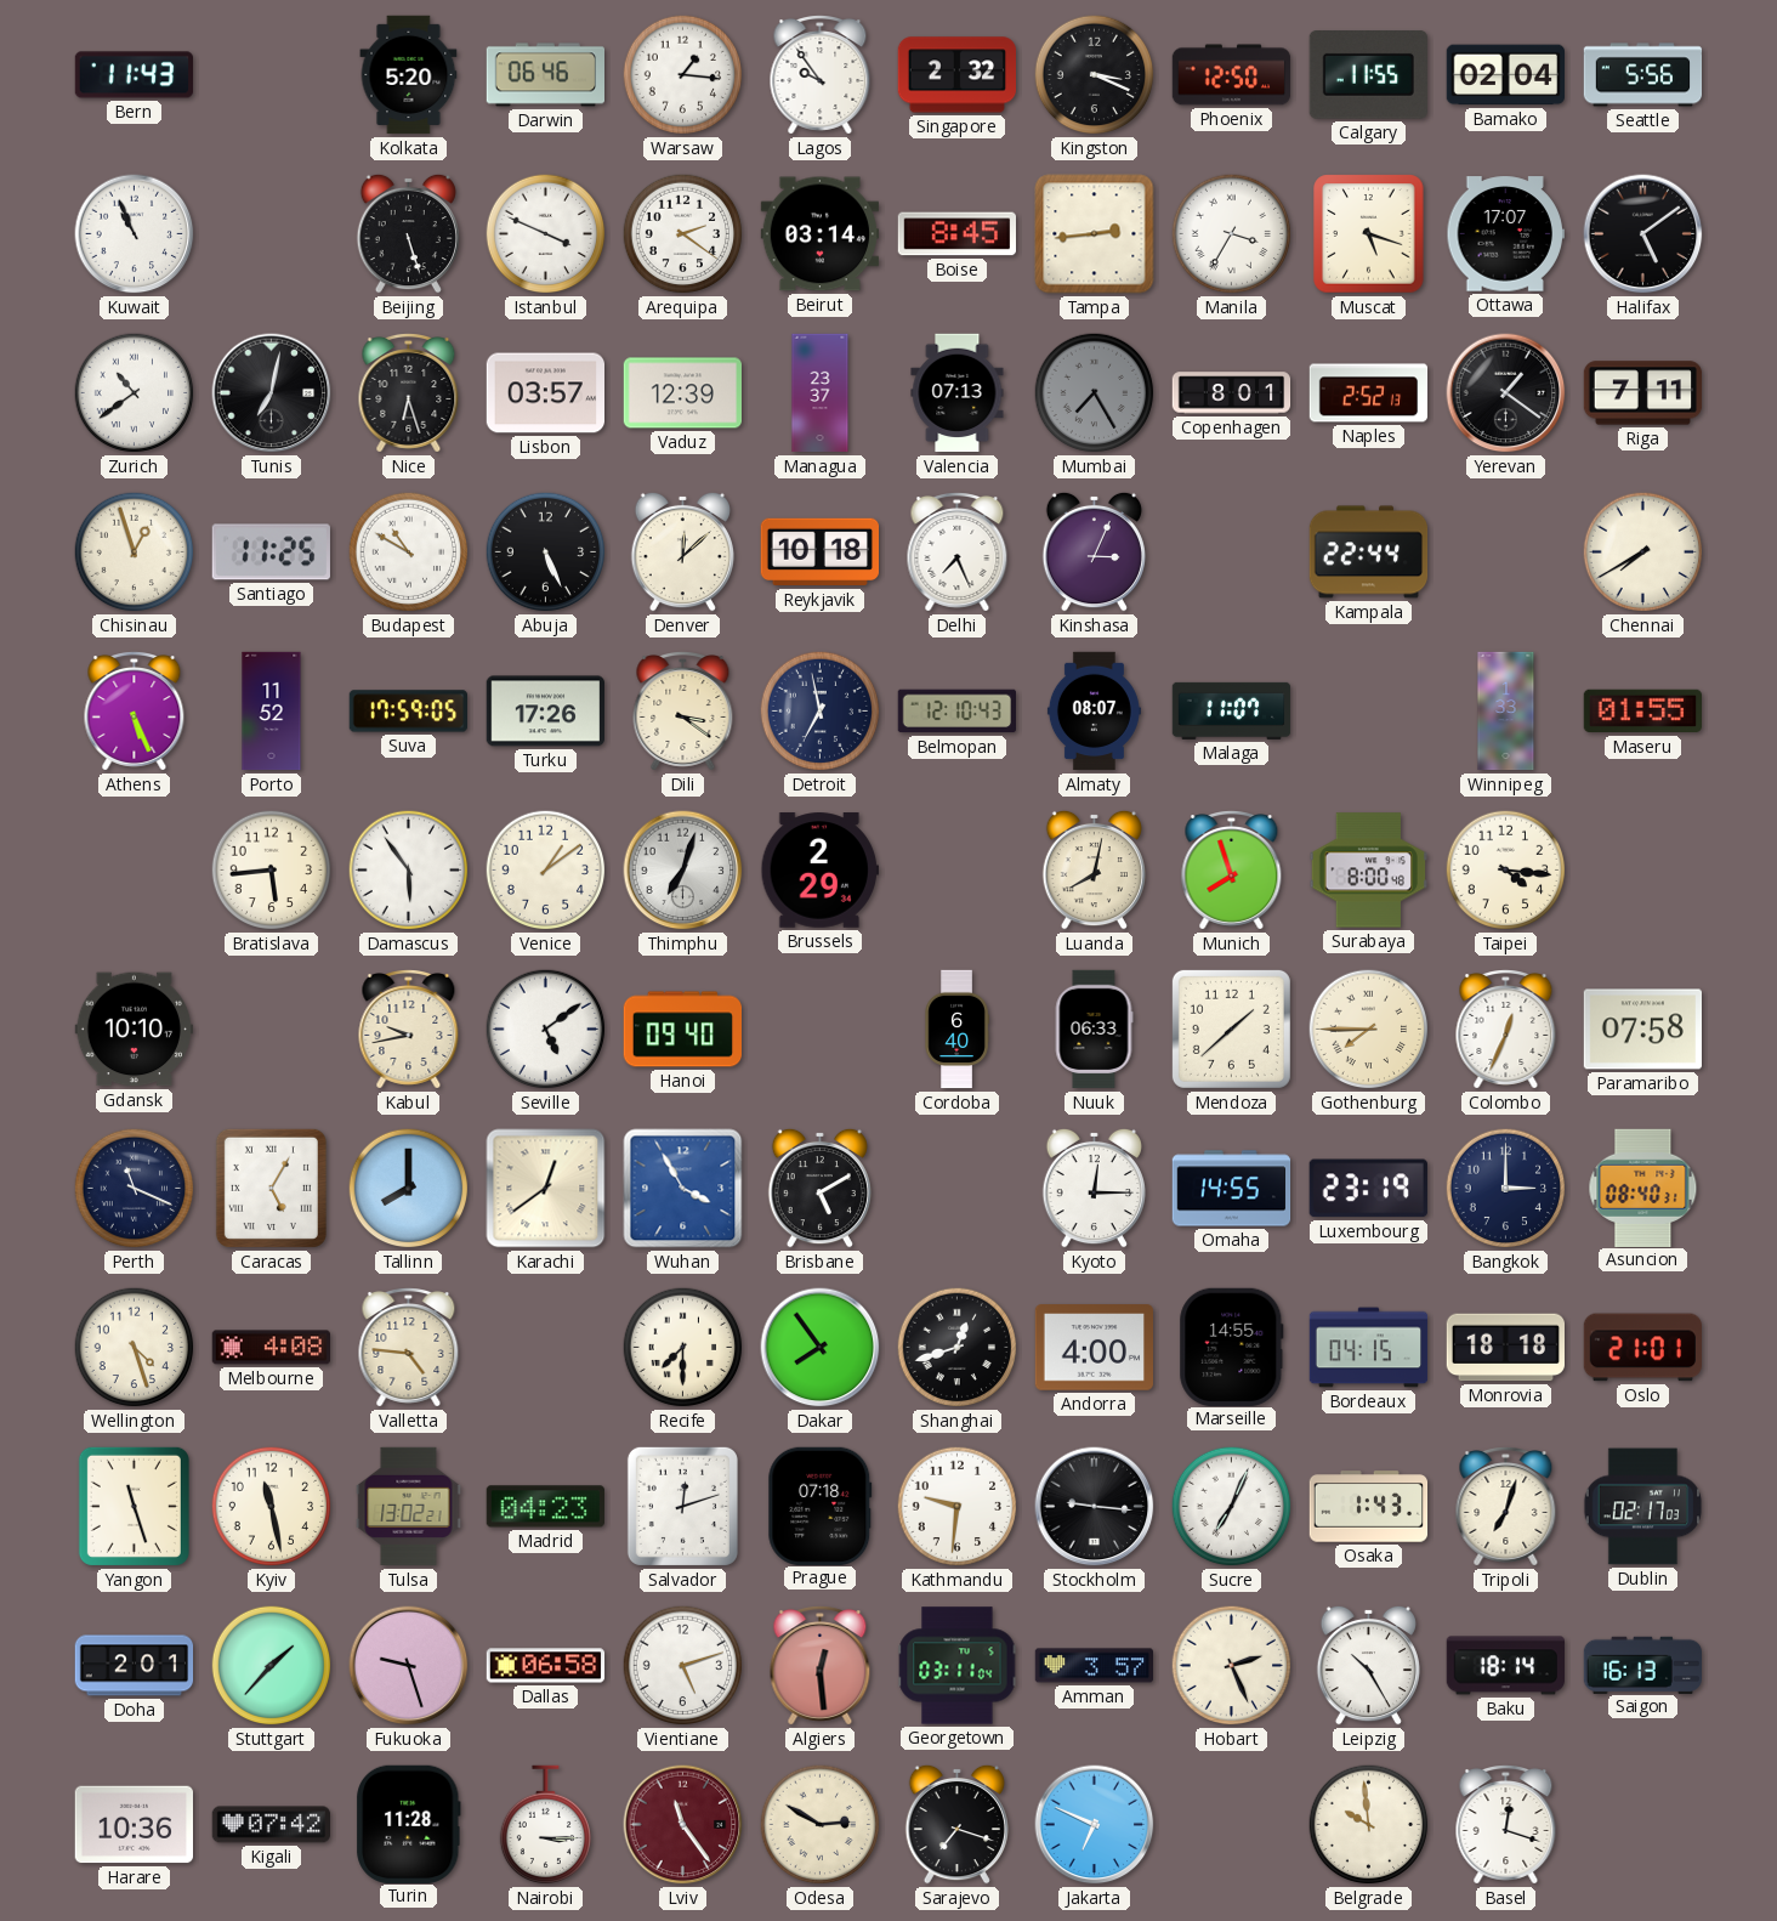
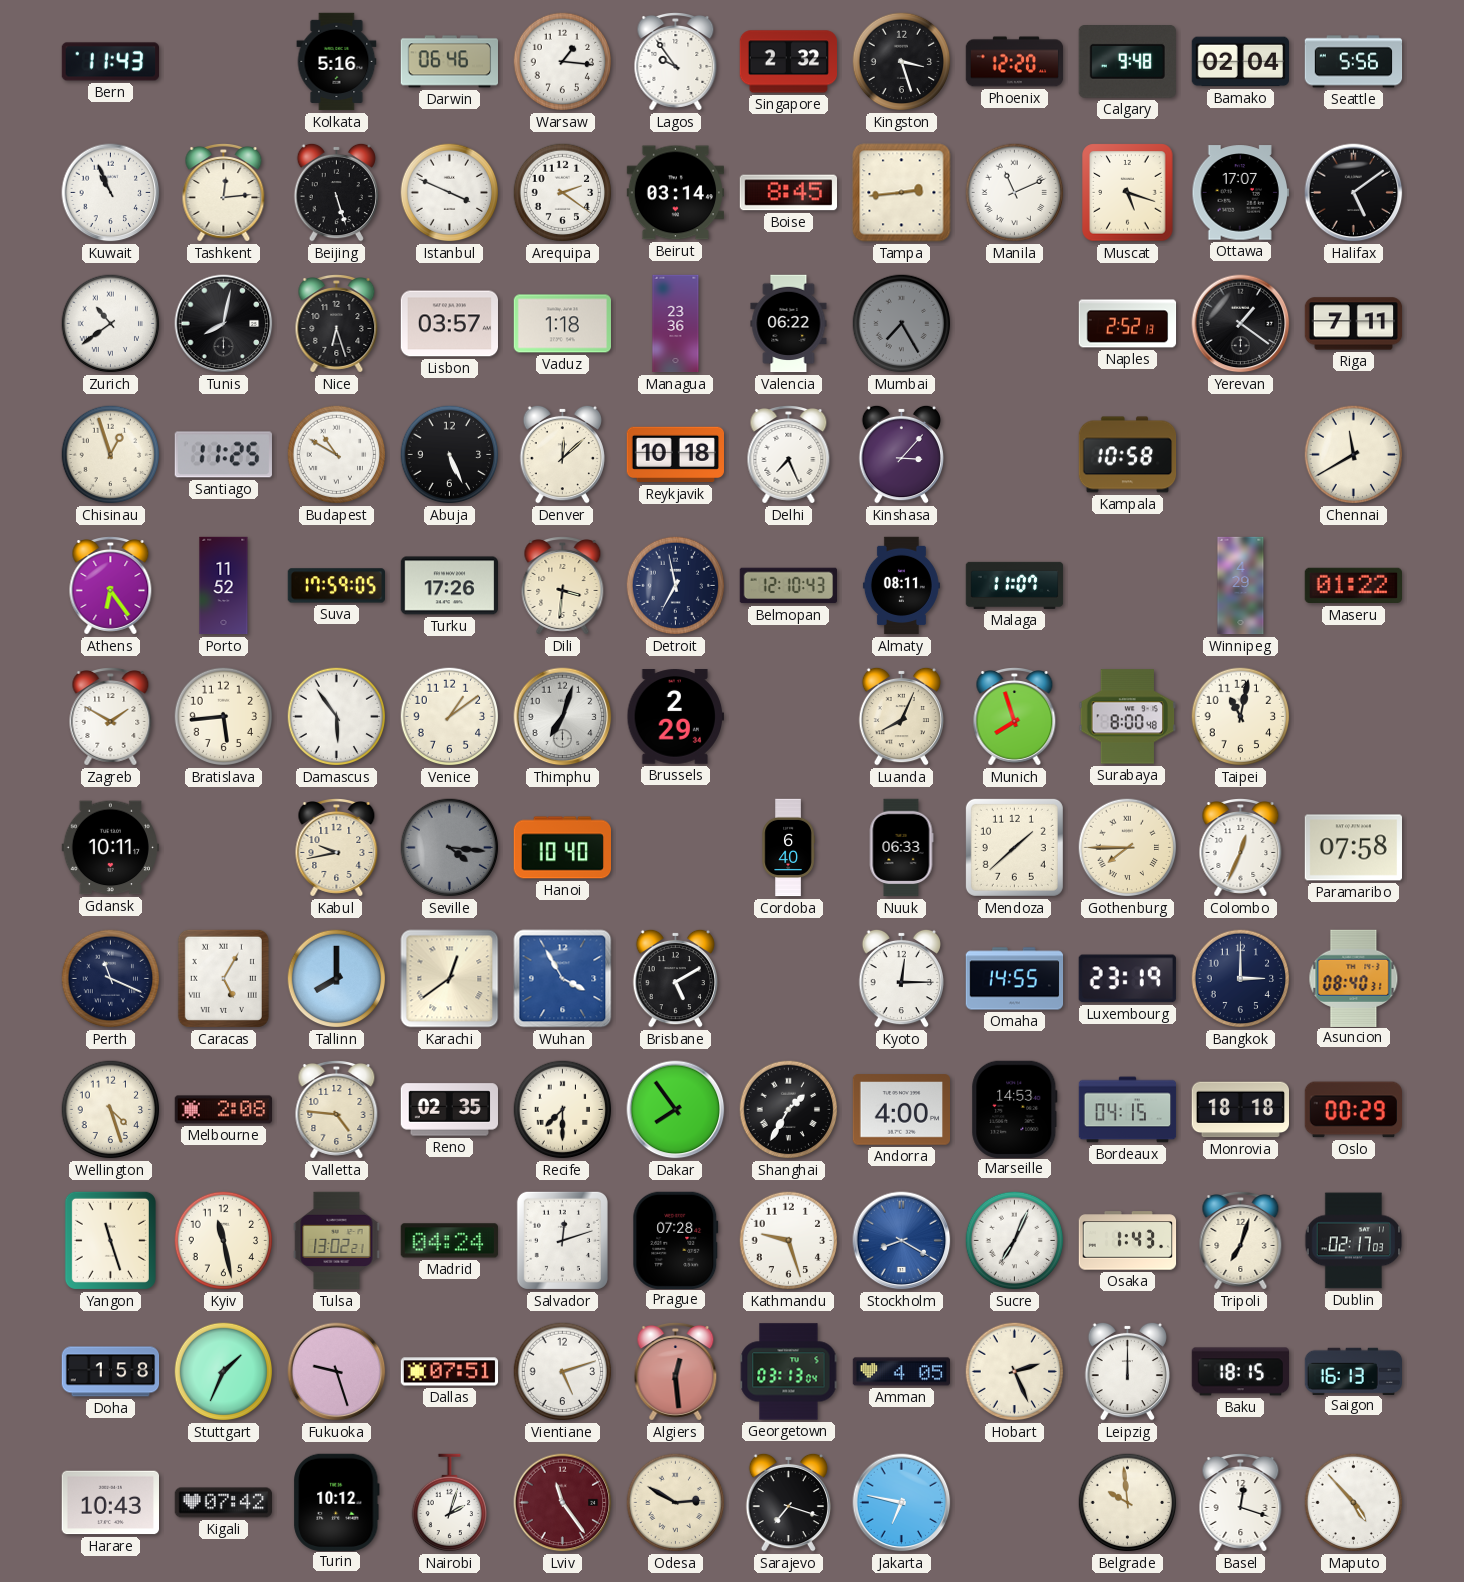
Kolkata: 5:20 -> 5:16 (337, 62)
Kingston: 3:19 -> 3:27 (902, 62)
Phoenix: 12:50 -> 12:20 (1015, 62)
Calgary: 11:55 -> 9:48 (1127, 62)
Tashkent: none -> 12:14 (224, 193)
Manila: 3:35 -> 11:11 (1015, 193)
Tunis: 7:02 -> 8:02 (224, 324)
Vaduz: 12:39 -> 1:18 (563, 324)
Managua: 23:37 -> 23:36 (676, 324)
Valencia: 07:13 -> 06:22 (789, 324)
Copenhagen: 8:01 -> none (1232, 393)
Kinshasa: 3:04 -> 3:07 (901, 454)
Kampala: 22:44 -> 10:58 (1128, 455)
Chennai: 7:40 -> 11:40 (1354, 455)
Athens: 5:26 -> 6:24 (111, 586)
Dili: 3:21 -> 3:31 (563, 586)
Almaty: 08:07 -> 08:11 (901, 586)
Winnipeg: 1:33 -> 4:29 (1241, 586)
Maseru: 01:55 -> 01:22 (1353, 586)
Zagreb: none -> 1:50 (111, 717)
Luanda: 8:02 -> 8:04 (901, 716)
Taipei: 4:16 -> 11:02 (1241, 717)
Gdansk: 10:10 -> 10:11 (110, 848)
Seville: 5:09 -> 4:16 (450, 848)
Seville dial: white -> grey (450, 848)
Hanoi: 09:40 -> 10:40 (562, 848)
Melbourne: 4:08 -> 2:08 (223, 1110)
Reno: none -> 02:35 (450, 1110)
Shanghai: 12:42 -> 1:35 (789, 1110)
Marseille: 14:55 -> 14:53 (1015, 1109)
Oslo: 21:01 -> 00:29 (1353, 1110)
Madrid: 04:23 -> 04:24 (449, 1241)
Prague: 07:18 -> 07:28 (676, 1240)
Kathmandu: 9:31 -> 9:27 (789, 1241)
Stockholm: 9:16 -> 8:20 (902, 1241)
Stockholm dial: black -> blue (902, 1241)
Doha: 2:01 -> 1:58 (111, 1372)
Stuttgart: 1:37 -> 1:34 (224, 1372)
Dallas: 06:58 -> 07:51 (450, 1372)
Georgetown: 03:11 -> 03:13 (789, 1372)
Amman: 3:57 -> 4:05 (902, 1372)
Leipzig: 10:25 -> 12:00 (1127, 1371)
Baku: 18:14 -> 18:15 (1240, 1372)
Harare: 10:36 -> 10:43 (110, 1503)
Turin: 11:28 -> 10:12 (337, 1502)
Nairobi: 3:15 -> 2:03 (449, 1503)
Jakarta: 6:49 -> 6:47 (902, 1503)
Maputo: none -> 4:53 (1354, 1503)
